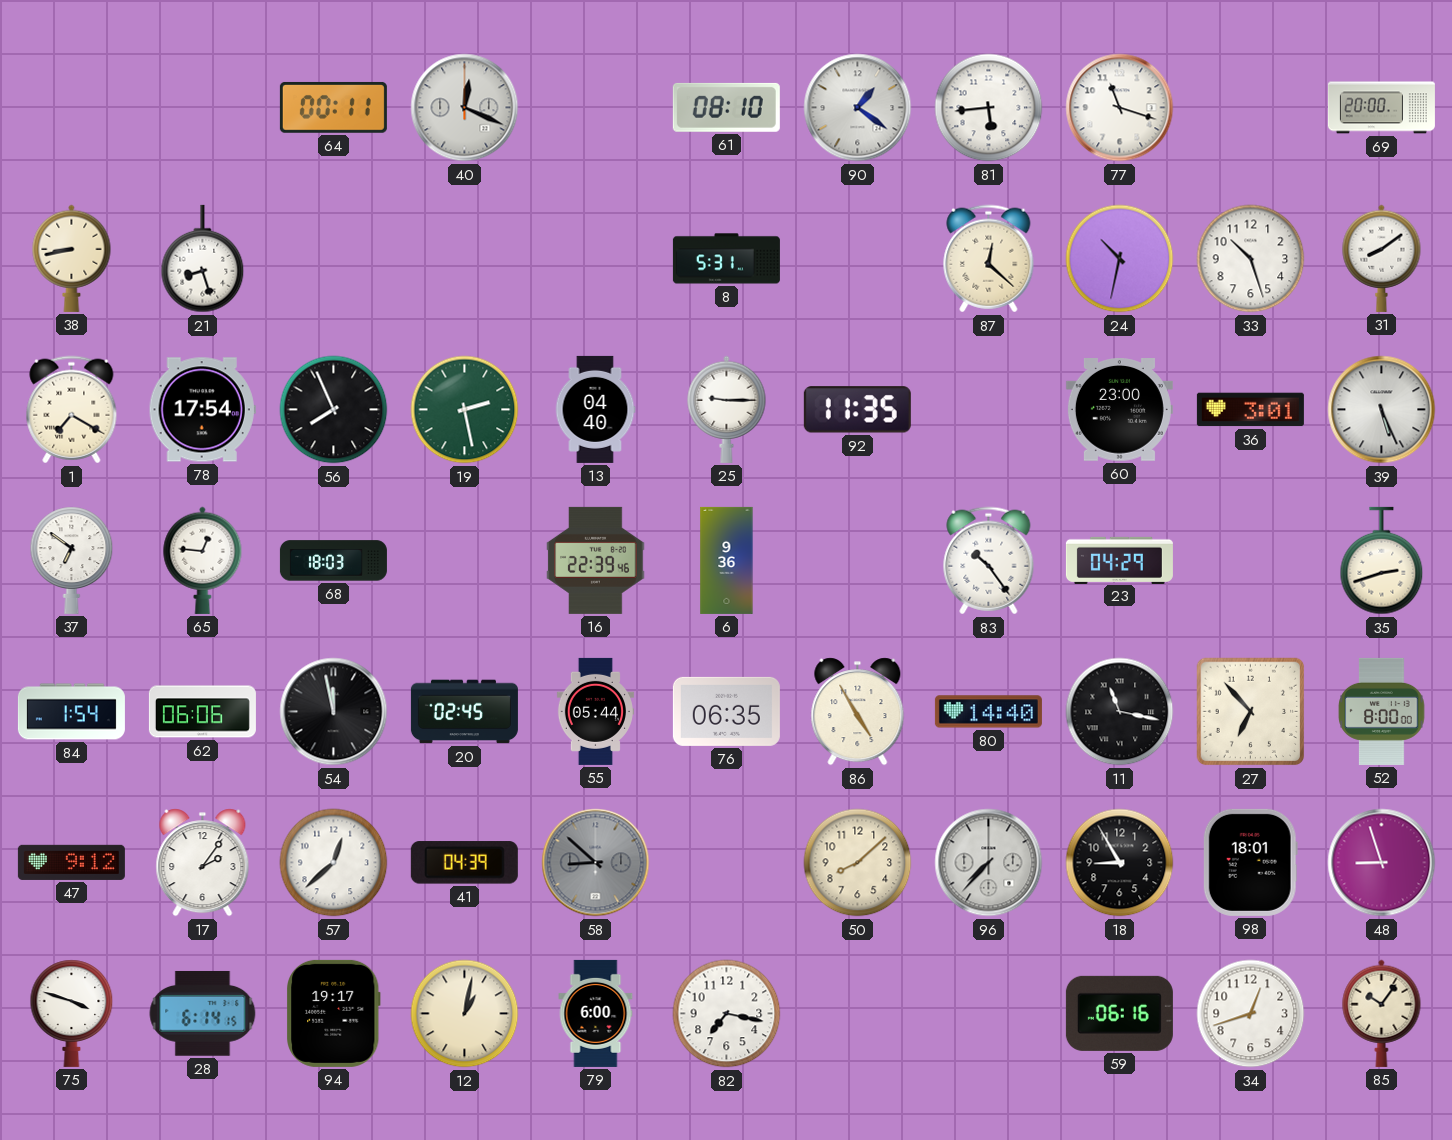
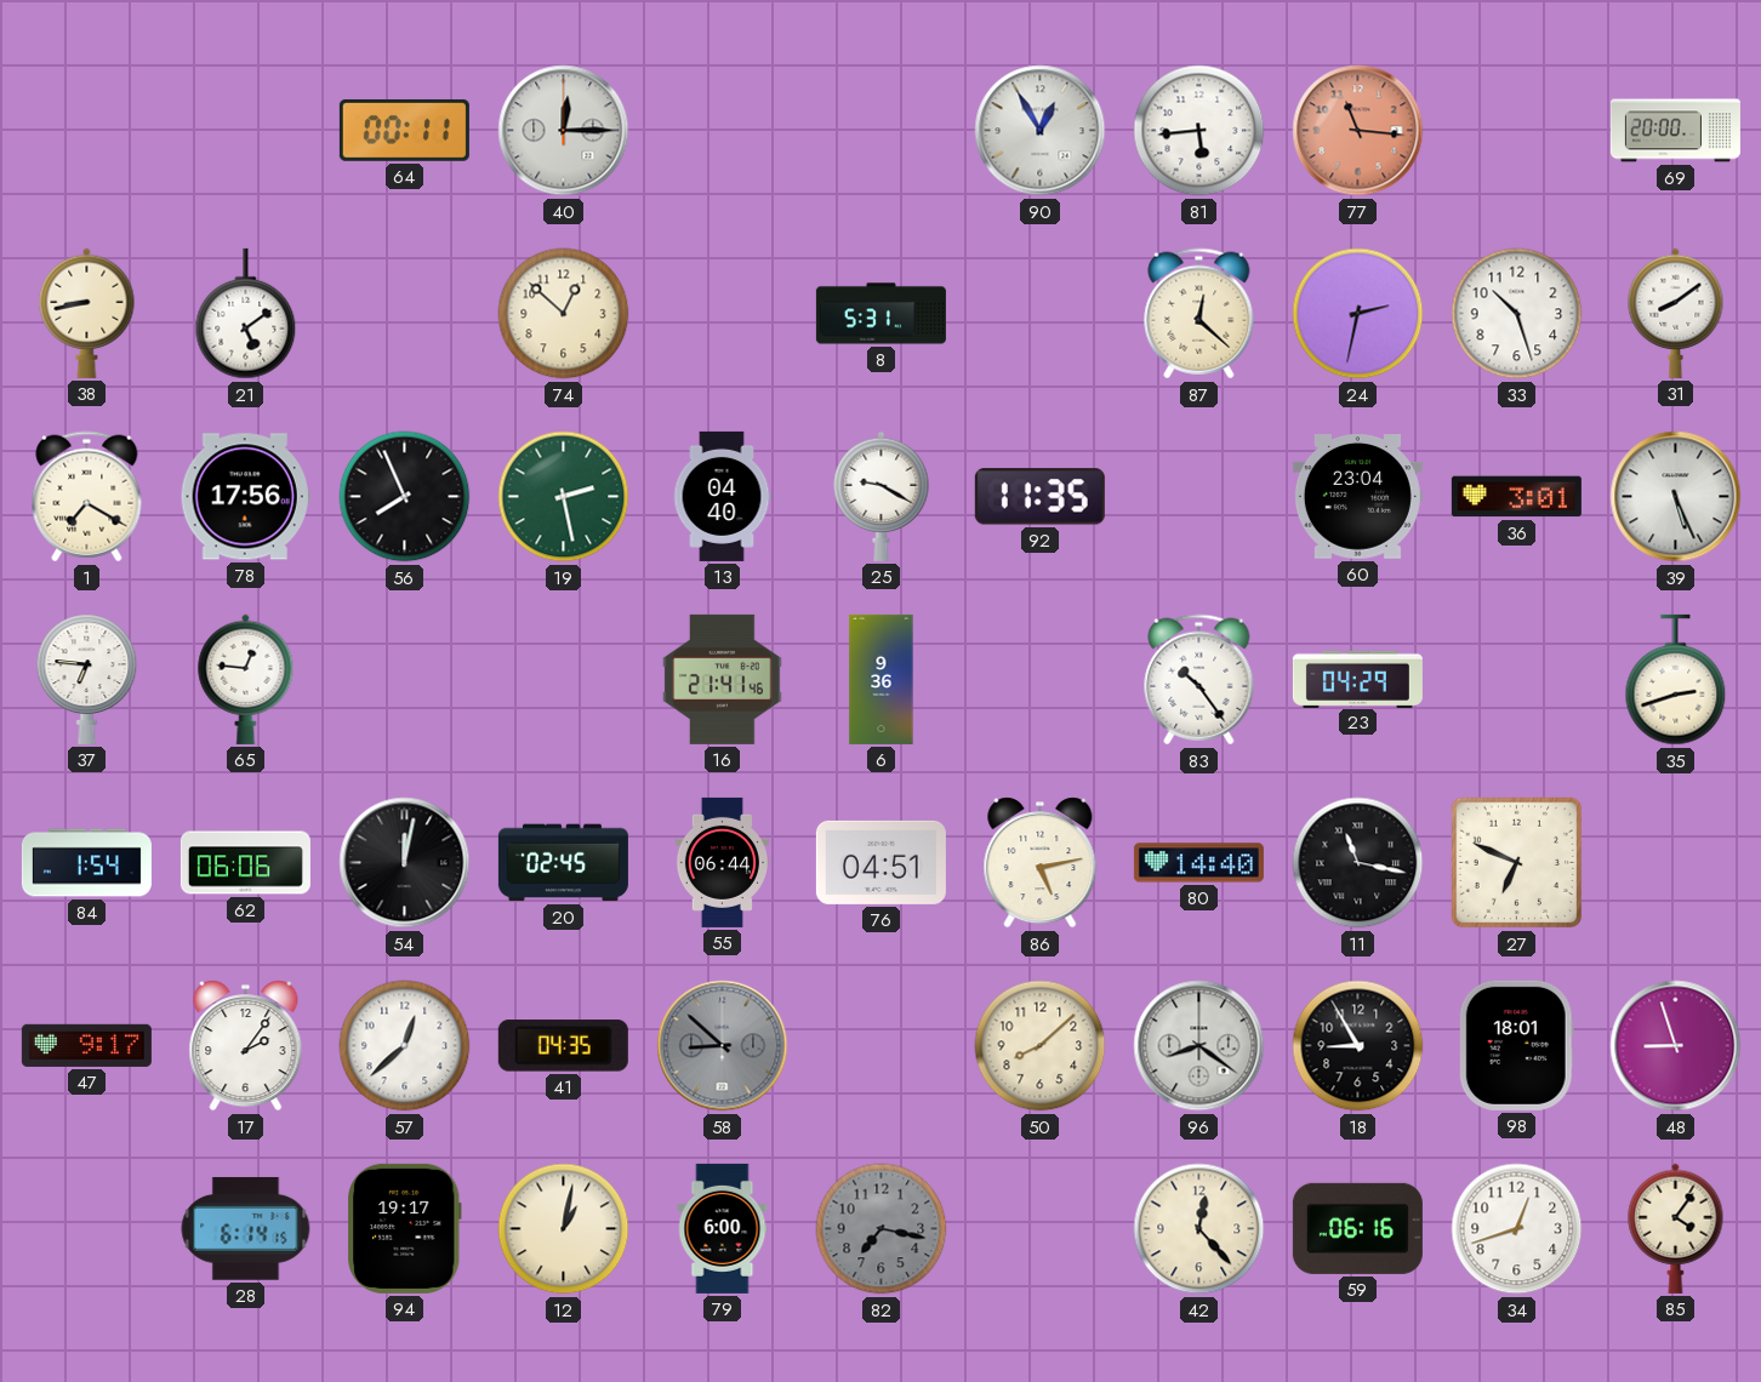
40: 12:19 -> 12:15 (564, 131)
61: 08:10 -> none (726, 107)
90: 1:21 -> 12:55 (1041, 131)
77: 11:18 -> 11:16 (1358, 131)
77 dial: white -> salmon (1358, 131)
21: 8:27 -> 5:09 (246, 314)
74: none -> 12:52 (564, 314)
24: 10:32 -> 2:32 (1358, 314)
78: 17:54 -> 17:56 (245, 497)
25: 9:15 -> 9:20 (882, 496)
60: 23:00 -> 23:04 (1357, 497)
37: 6:51 -> 6:46 (87, 679)
68: 18:03 -> none (333, 561)
16: 22:39 -> 21:41 (723, 679)
54: 11:58 -> 12:02 (405, 863)
55: 05:44 -> 06:44 (722, 862)
76: 06:35 -> 04:51 (880, 862)
86: 4:55 -> 5:13 (1041, 863)
27: 6:53 -> 6:49 (1517, 863)
52: 8:00 -> none (1382, 711)
47: 9:12 -> 9:17 (86, 1045)
41: 04:39 -> 04:35 (563, 1046)
96: 7:37 -> 8:21 (1199, 1046)
75: 3:48 -> none (72, 1013)
82 dial: white -> grey (882, 1229)
42: none -> 12:23 (1199, 1229)
85: 10:06 -> 4:06 (1676, 1228)
